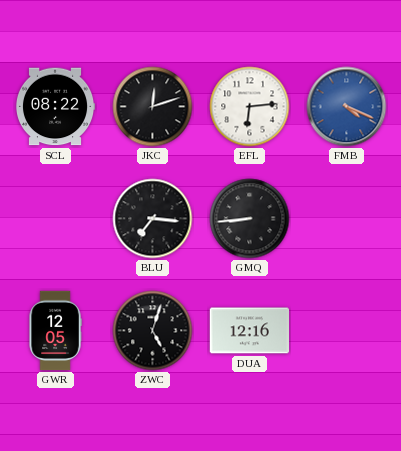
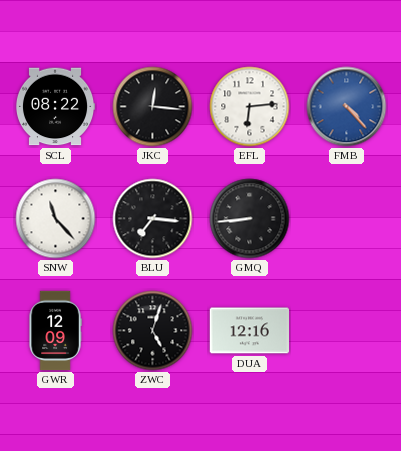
JKC: 12:12 -> 12:16 (153, 107)
FMB: 4:19 -> 4:23 (347, 107)
SNW: none -> 11:23 (56, 219)
GWR: 12:05 -> 12:09 (55, 331)
